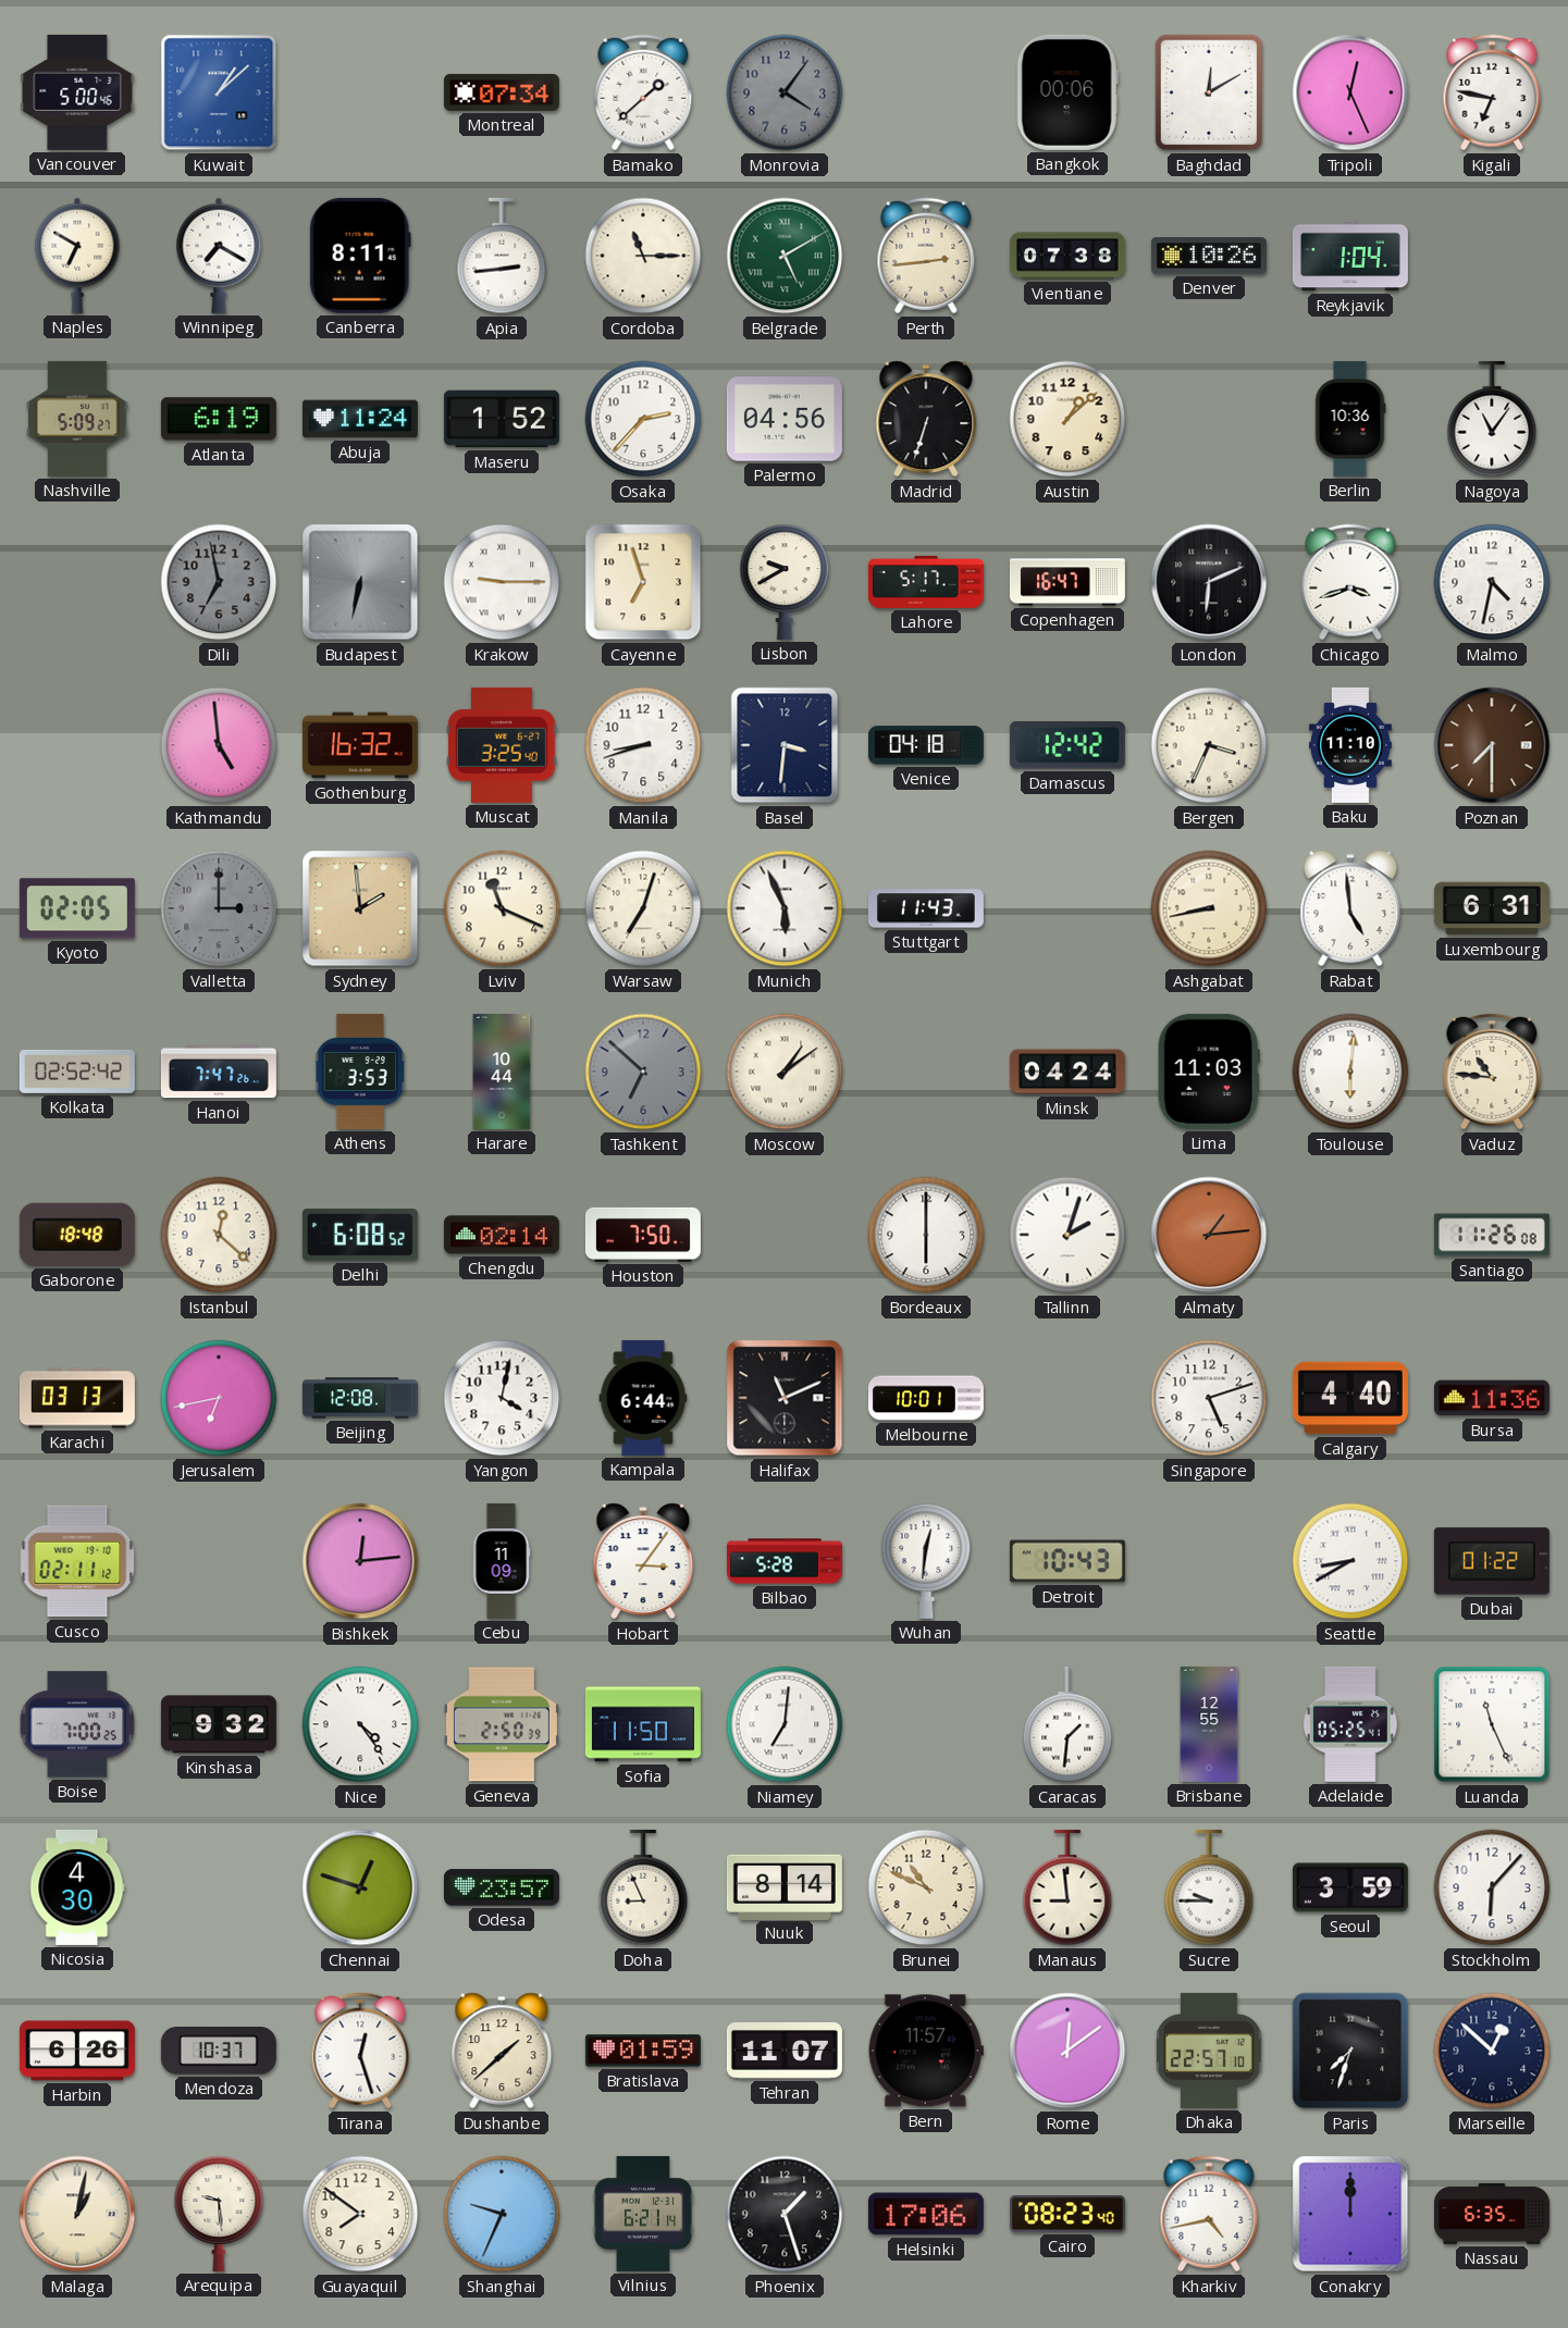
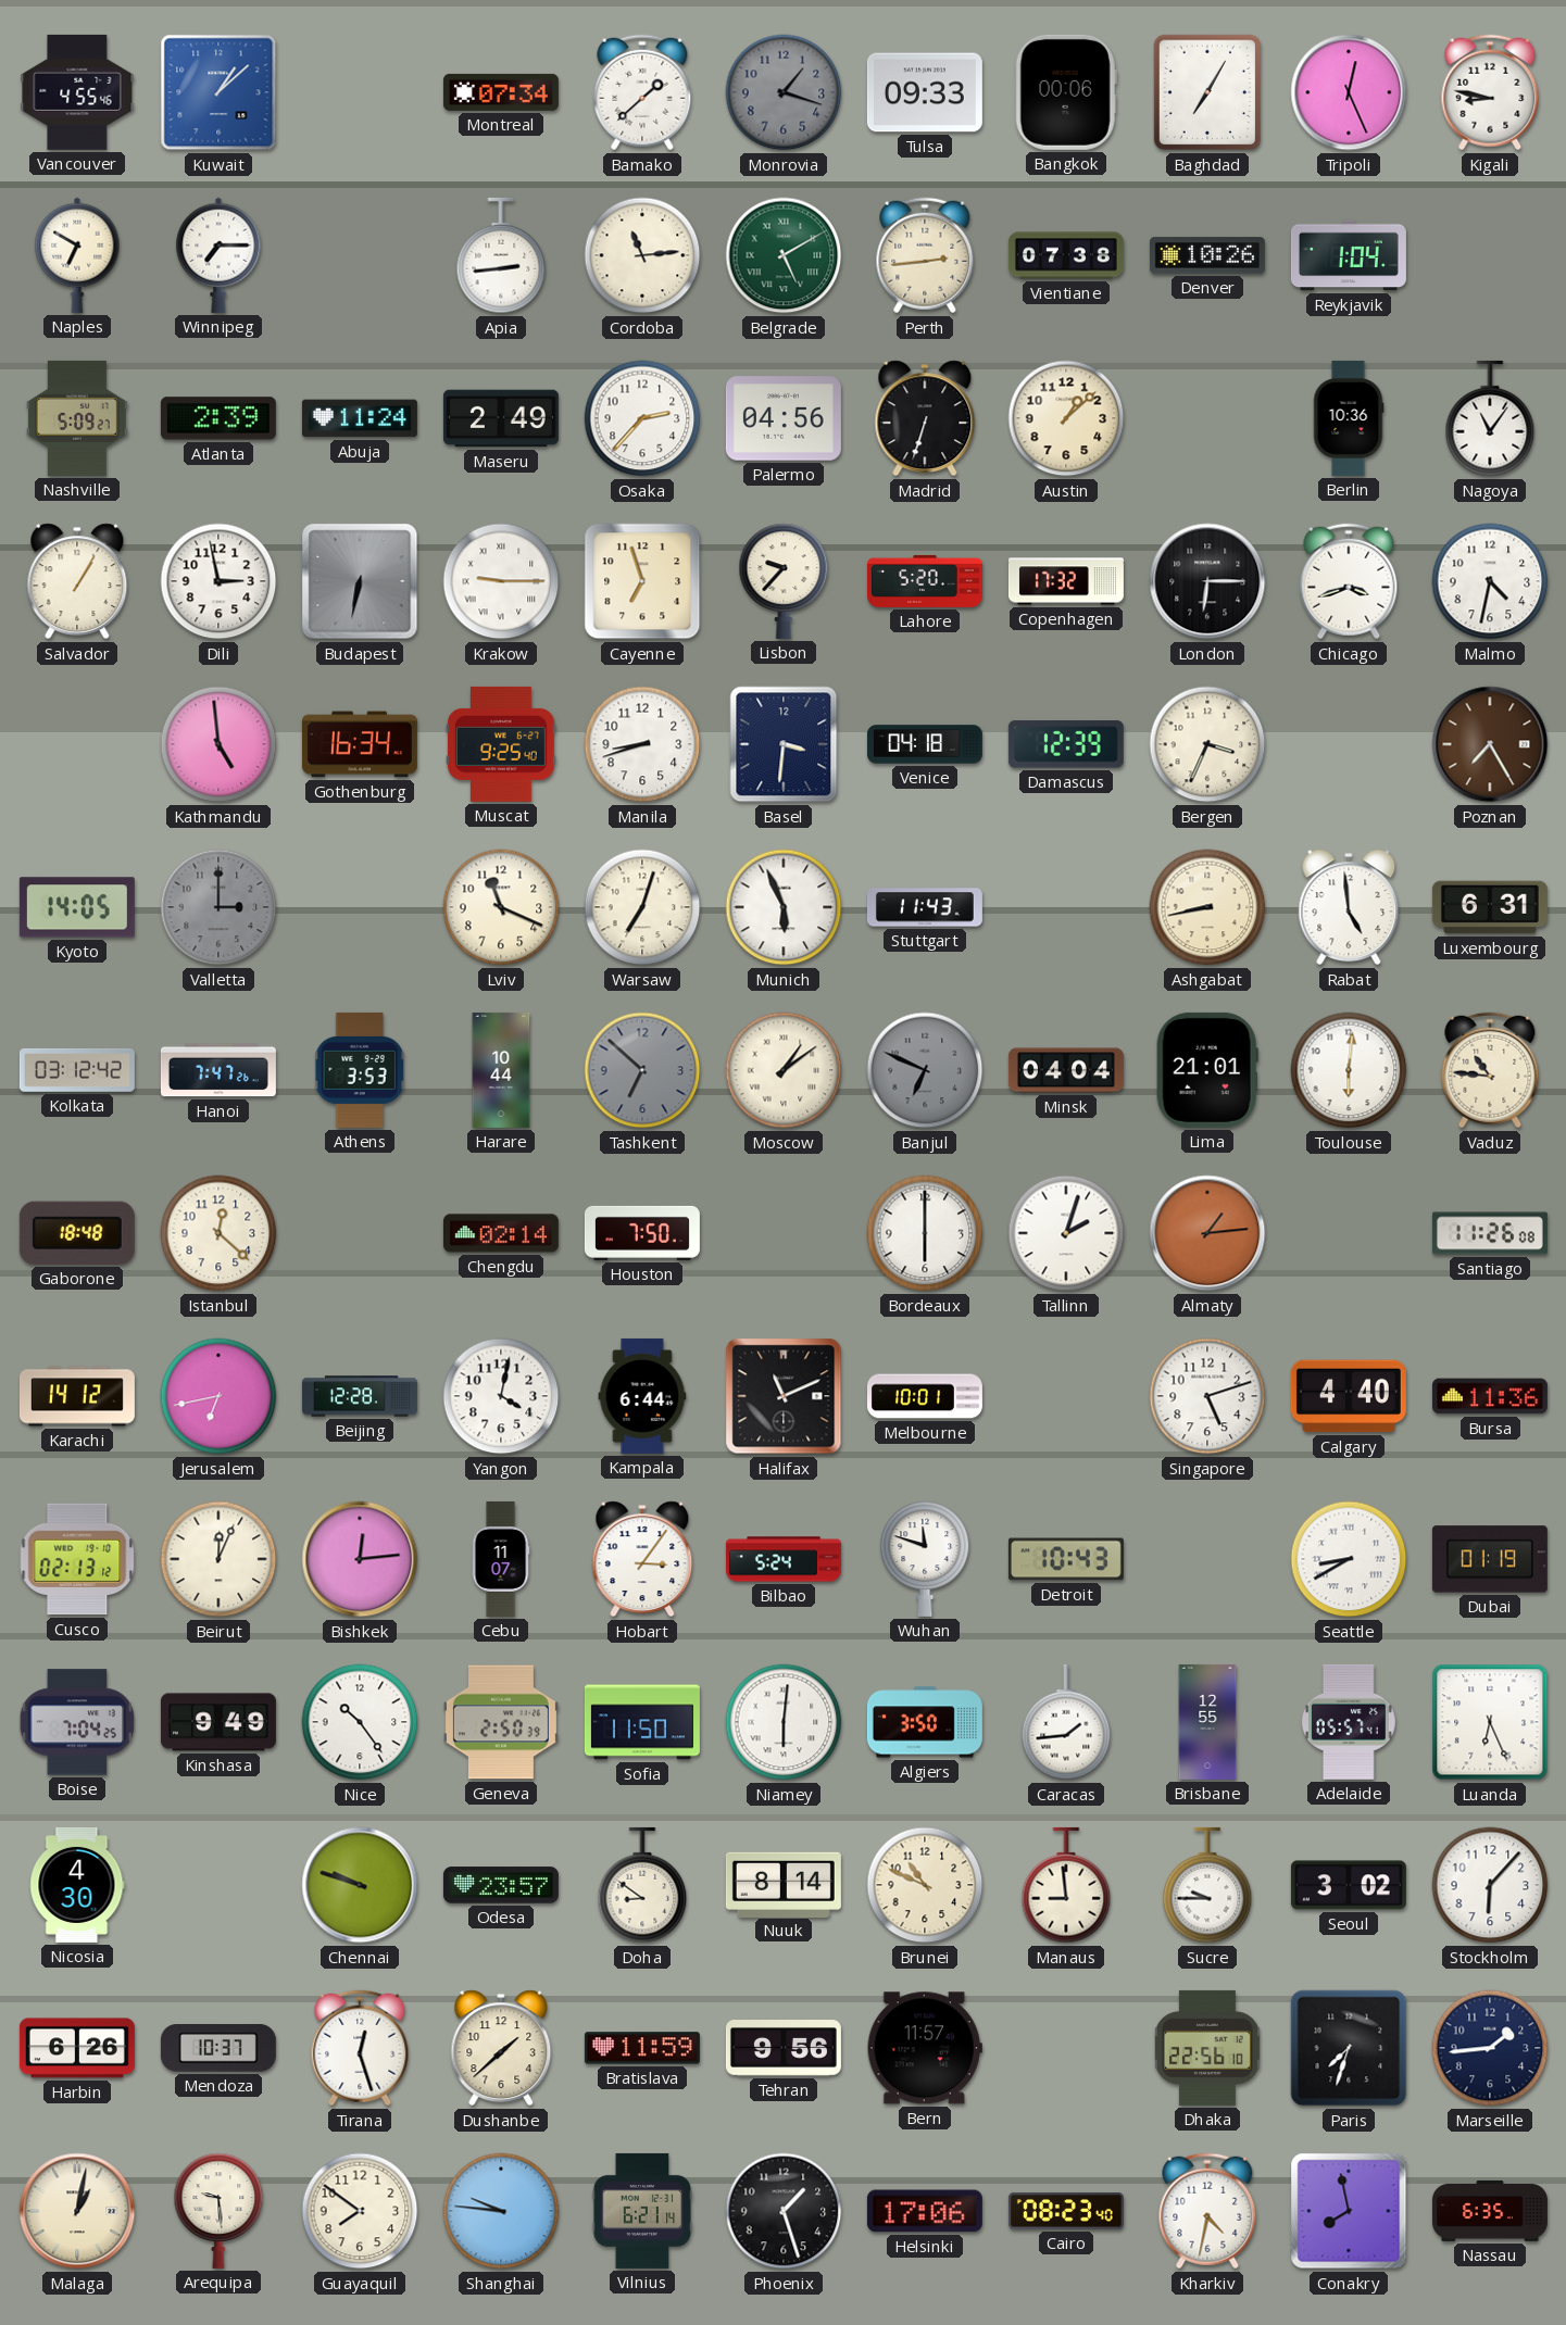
Vancouver: 5:00 -> 4:55 (77, 92)
Monrovia: 4:06 -> 1:18 (784, 92)
Tulsa: none -> 09:33 (925, 92)
Baghdad: 12:10 -> 7:05 (1207, 92)
Kigali: 6:47 -> 8:47 (1490, 92)
Winnipeg: 7:20 -> 7:15 (218, 255)
Canberra: 8:11 -> none (360, 256)
Cordoba: 11:15 -> 11:14 (642, 255)
Atlanta: 6:19 -> 2:39 (218, 418)
Maseru: 1:52 -> 2:49 (501, 418)
Salvador: none -> 1:05 (77, 581)
Dili: 6:58 -> 2:58 (218, 581)
Dili dial: grey -> white (218, 581)
Lisbon: 9:40 -> 9:37 (784, 581)
Lahore: 5:17 -> 5:20 (925, 581)
Copenhagen: 16:47 -> 17:32 (1066, 581)
London: 6:11 -> 6:15 (1207, 581)
Gothenburg: 16:32 -> 16:34 (360, 744)
Muscat: 3:25 -> 9:25 (501, 744)
Damascus: 12:42 -> 12:39 (1066, 744)
Baku: 11:10 -> none (1350, 745)
Poznan: 7:30 -> 7:25 (1490, 744)
Kyoto: 02:05 -> 14:05 (77, 907)
Sydney: 1:59 -> none (360, 908)
Kolkata: 02:52 -> 03:12 (77, 1070)
Banjul: none -> 6:49 (925, 1070)
Minsk: 04:24 -> 04:04 (1066, 1070)
Lima: 11:03 -> 21:01 (1207, 1070)
Delhi: 6:08 -> none (360, 1236)
Karachi: 03:13 -> 14:12 (77, 1396)
Beijing: 12:08 -> 12:28 (360, 1396)
Cusco: 02:11 -> 02:13 (77, 1559)
Beirut: none -> 12:04 (218, 1559)
Cebu: 11:09 -> 11:07 (501, 1559)
Bilbao: 5:28 -> 5:24 (784, 1559)
Wuhan: 12:31 -> 11:48 (925, 1559)
Dubai: 01:22 -> 01:19 (1490, 1559)
Boise: 7:00 -> 7:04 (77, 1722)
Kinshasa: 9:32 -> 9:49 (218, 1722)
Nice: 4:24 -> 10:24 (360, 1722)
Niamey: 7:01 -> 6:01 (784, 1722)
Algiers: none -> 3:50 (925, 1722)
Caracas: 1:31 -> 1:44 (1066, 1722)
Adelaide: 05:25 -> 05:57 (1349, 1722)
Luanda: 11:26 -> 6:26 (1490, 1722)
Chennai: 12:48 -> 9:48 (360, 1885)
Doha: 8:56 -> 8:51 (642, 1885)
Seoul: 3:59 -> 3:02 (1349, 1885)
Bratislava: 01:59 -> 11:59 (642, 2048)
Tehran: 11:07 -> 9:56 (784, 2049)
Rome: 12:09 -> none (1067, 2051)
Dhaka: 22:57 -> 22:56 (1207, 2048)
Marseille: 12:52 -> 1:44 (1490, 2048)
Shanghai: 9:34 -> 9:46 (501, 2211)
Kharkiv: 4:43 -> 4:32 (1207, 2211)
Conakry: 12:00 -> 7:58 (1349, 2211)
